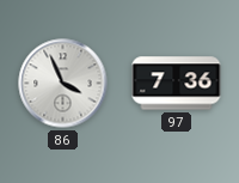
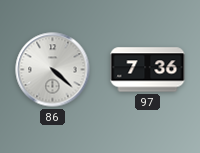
86: 3:56 -> 4:22 (53, 70)
